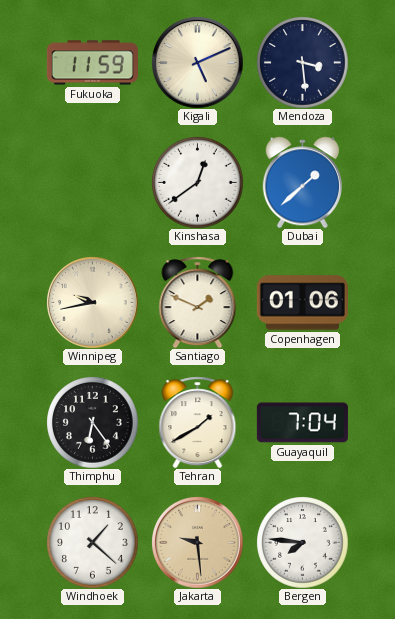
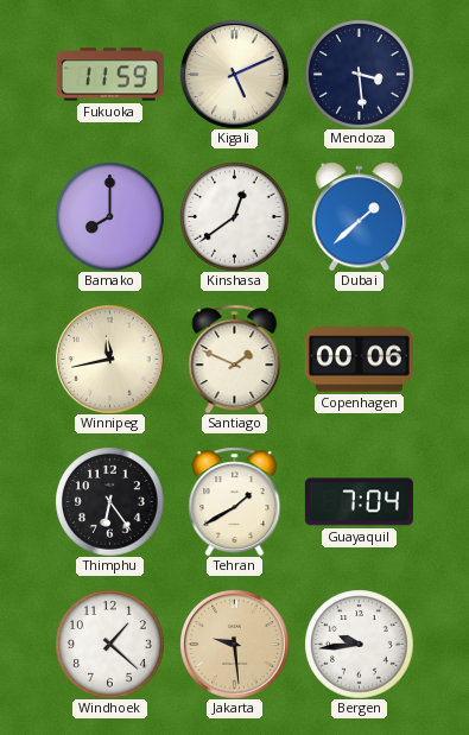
Bamako: none -> 8:00 (109, 216)
Winnipeg: 9:43 -> 11:43 (110, 360)
Copenhagen: 01:06 -> 00:06 (359, 360)
Bergen: 7:46 -> 9:44 (359, 644)
